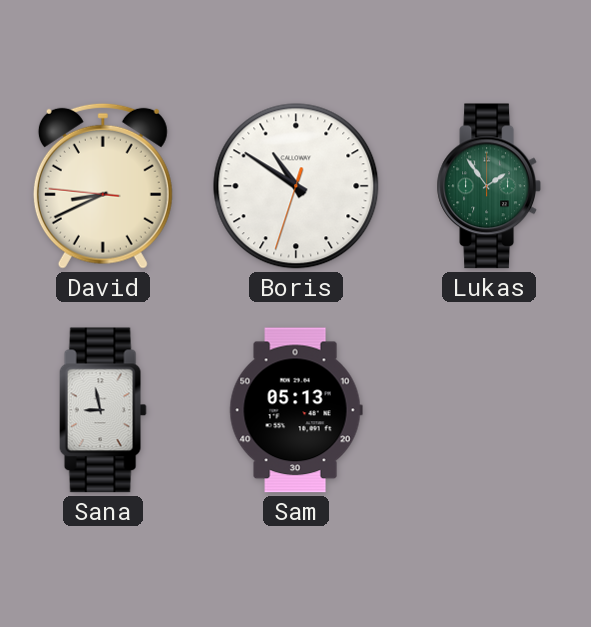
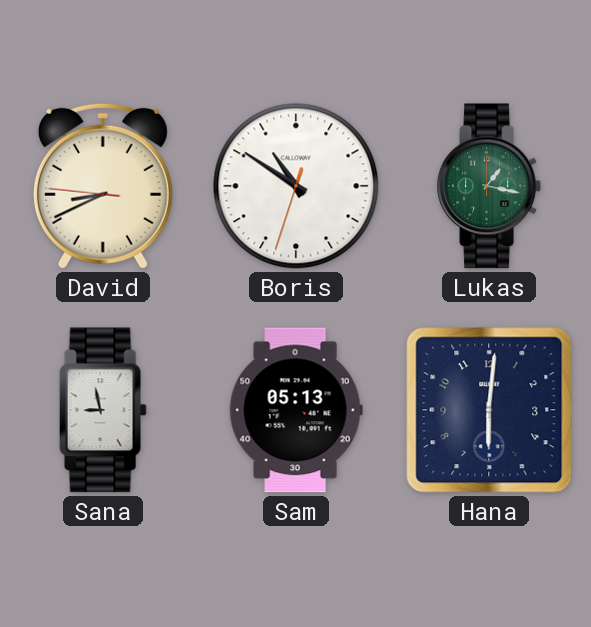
Lukas: 1:54 -> 1:17 (489, 186)
Hana: none -> 6:01 (489, 410)
